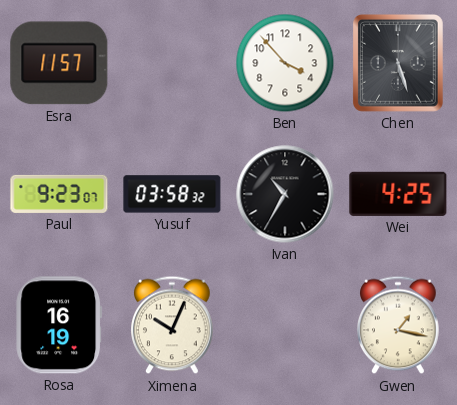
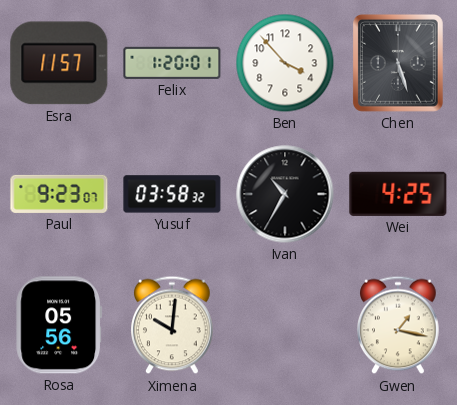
Felix: none -> 1:20 (172, 63)
Rosa: 16:19 -> 05:56 (59, 325)
Ximena: 10:04 -> 10:01 (173, 325)
